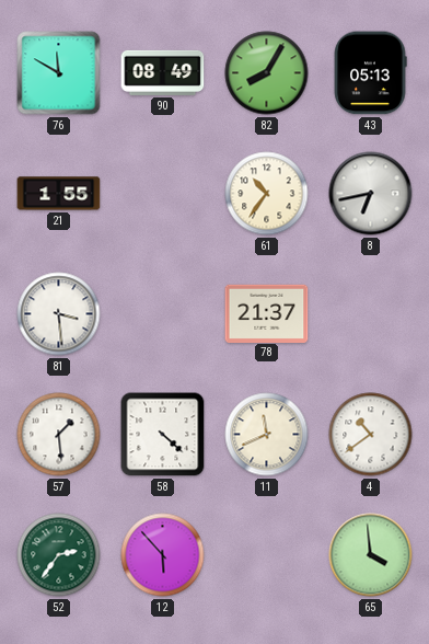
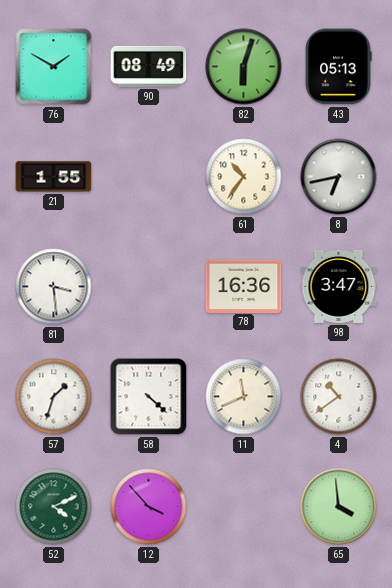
76: 11:50 -> 1:50 (54, 67)
82: 8:05 -> 6:03 (244, 67)
78: 21:37 -> 16:36 (244, 286)
98: none -> 3:47 (339, 286)
57: 1:29 -> 1:33 (54, 397)
52: 2:36 -> 4:11 (54, 507)
12: 5:53 -> 3:53 (149, 507)
